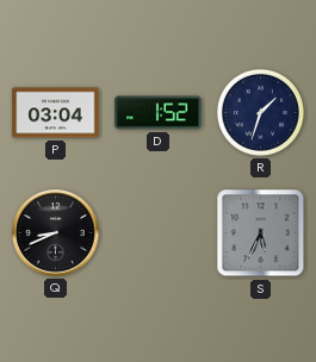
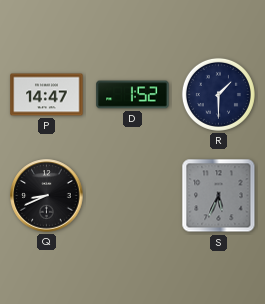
P: 03:04 -> 14:47 (47, 95)
R: 1:33 -> 1:30 (218, 94)
